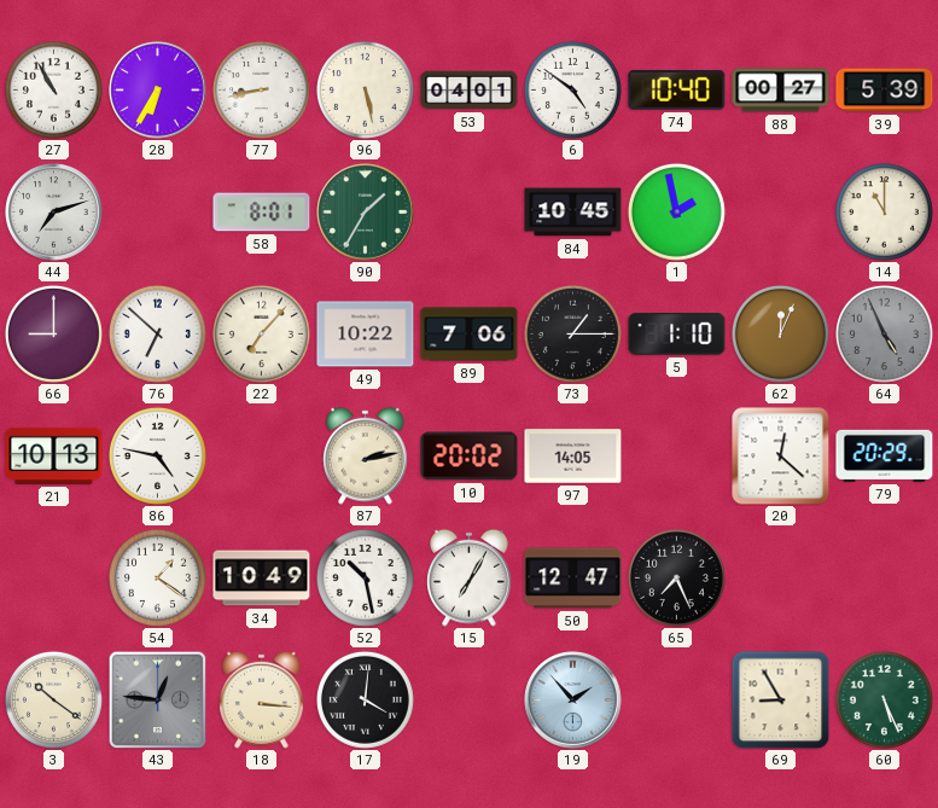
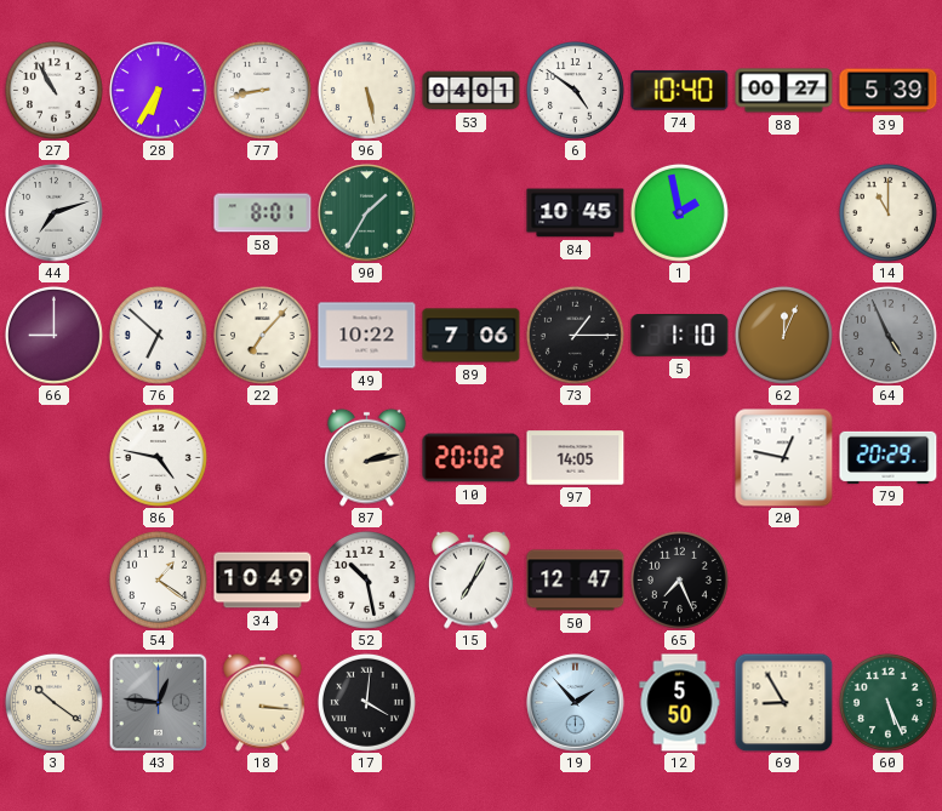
21: 10:13 -> none (54, 455)
20: 12:22 -> 12:47 (784, 458)
12: none -> 5:50 (680, 703)
